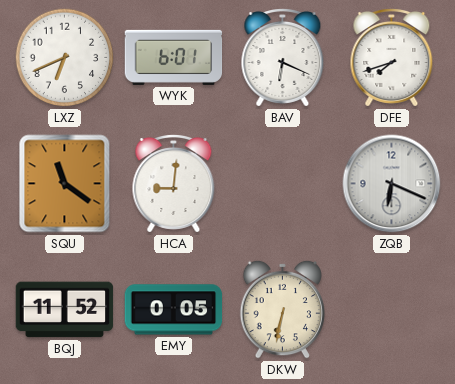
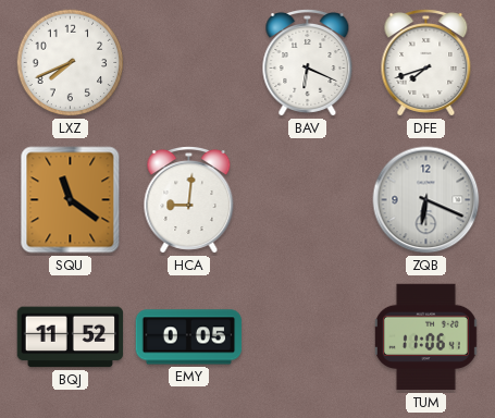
LXZ: 6:41 -> 7:41 (71, 63)
WYK: 6:01 -> none (174, 57)
DKW: 6:32 -> none (282, 309)
TUM: none -> 11:06 (425, 337)
